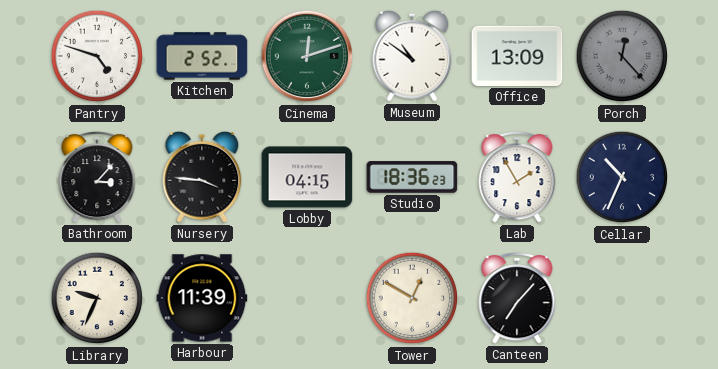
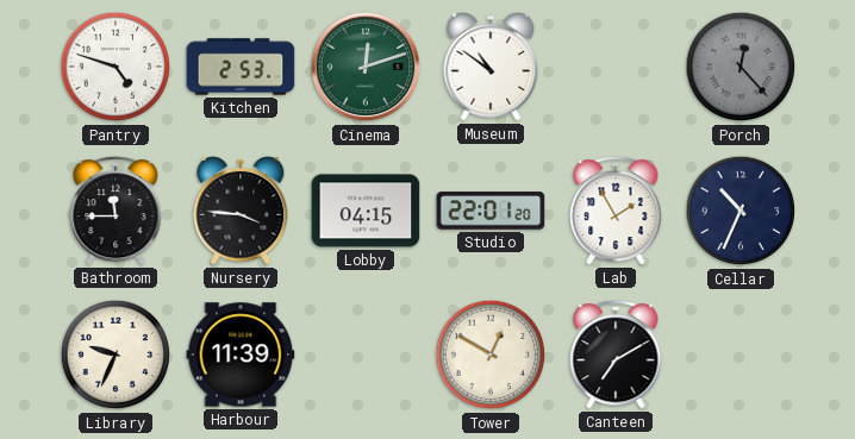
Kitchen: 2:52 -> 2:53 (241, 67)
Office: 13:09 -> none (517, 56)
Bathroom: 3:07 -> 11:45 (116, 212)
Studio: 18:36 -> 22:01 (491, 211)
Canteen: 7:07 -> 7:10 (616, 356)
